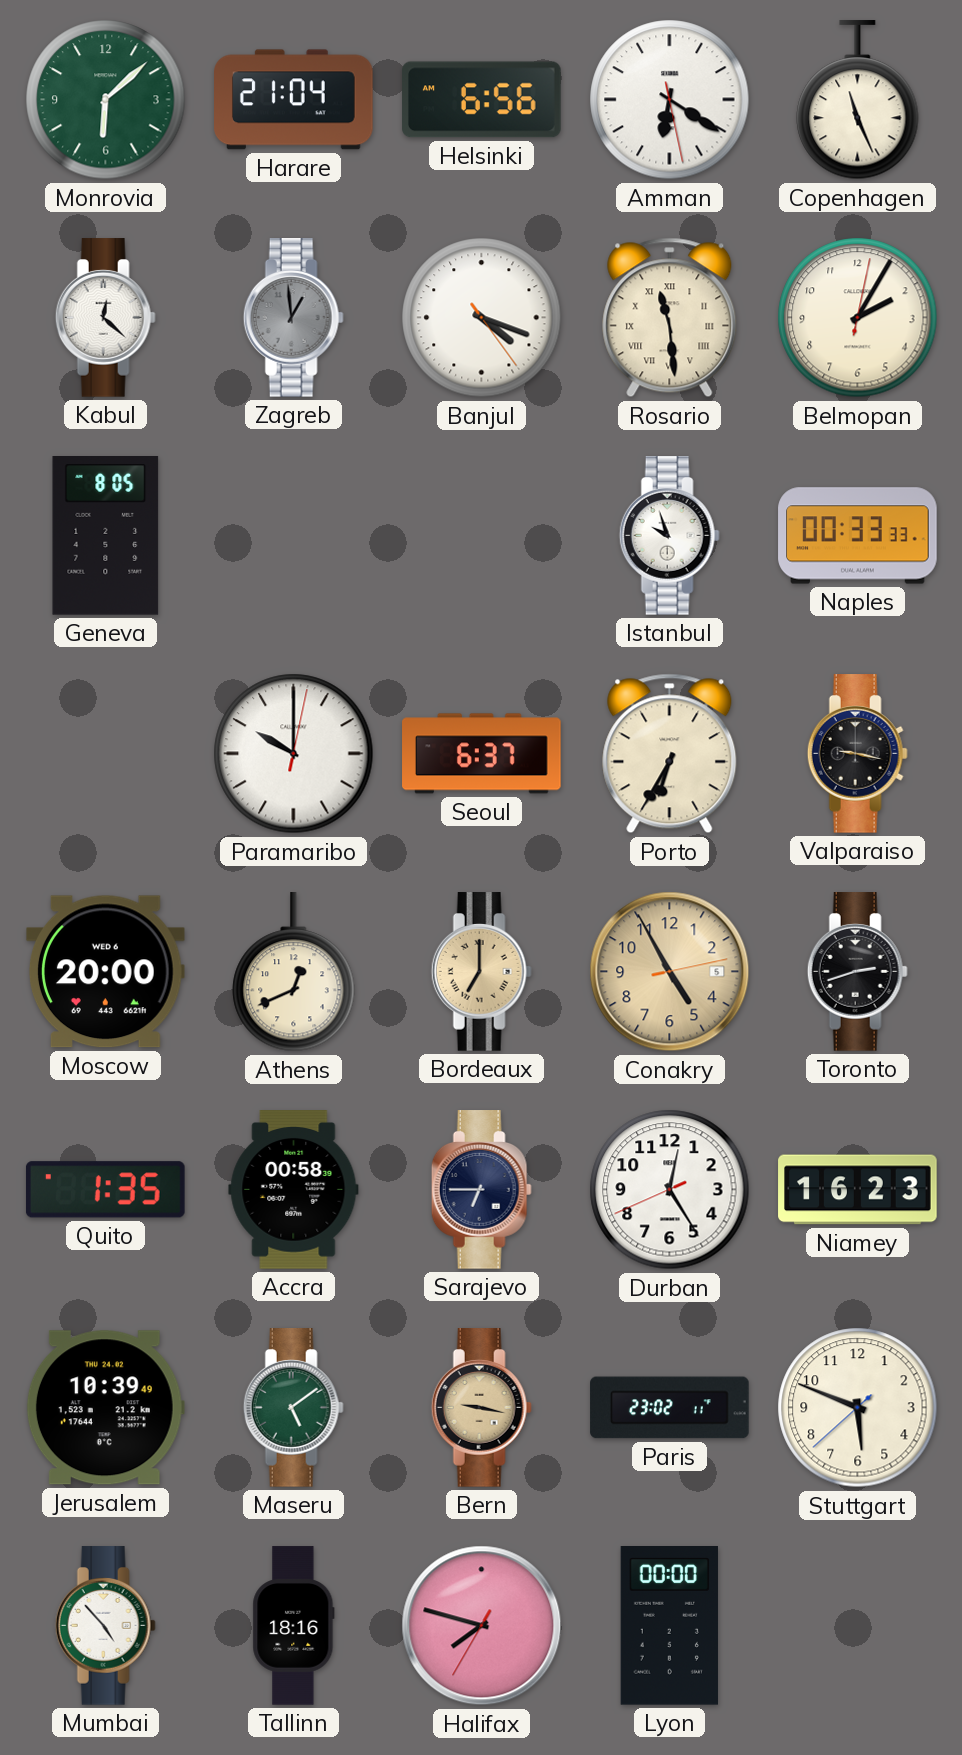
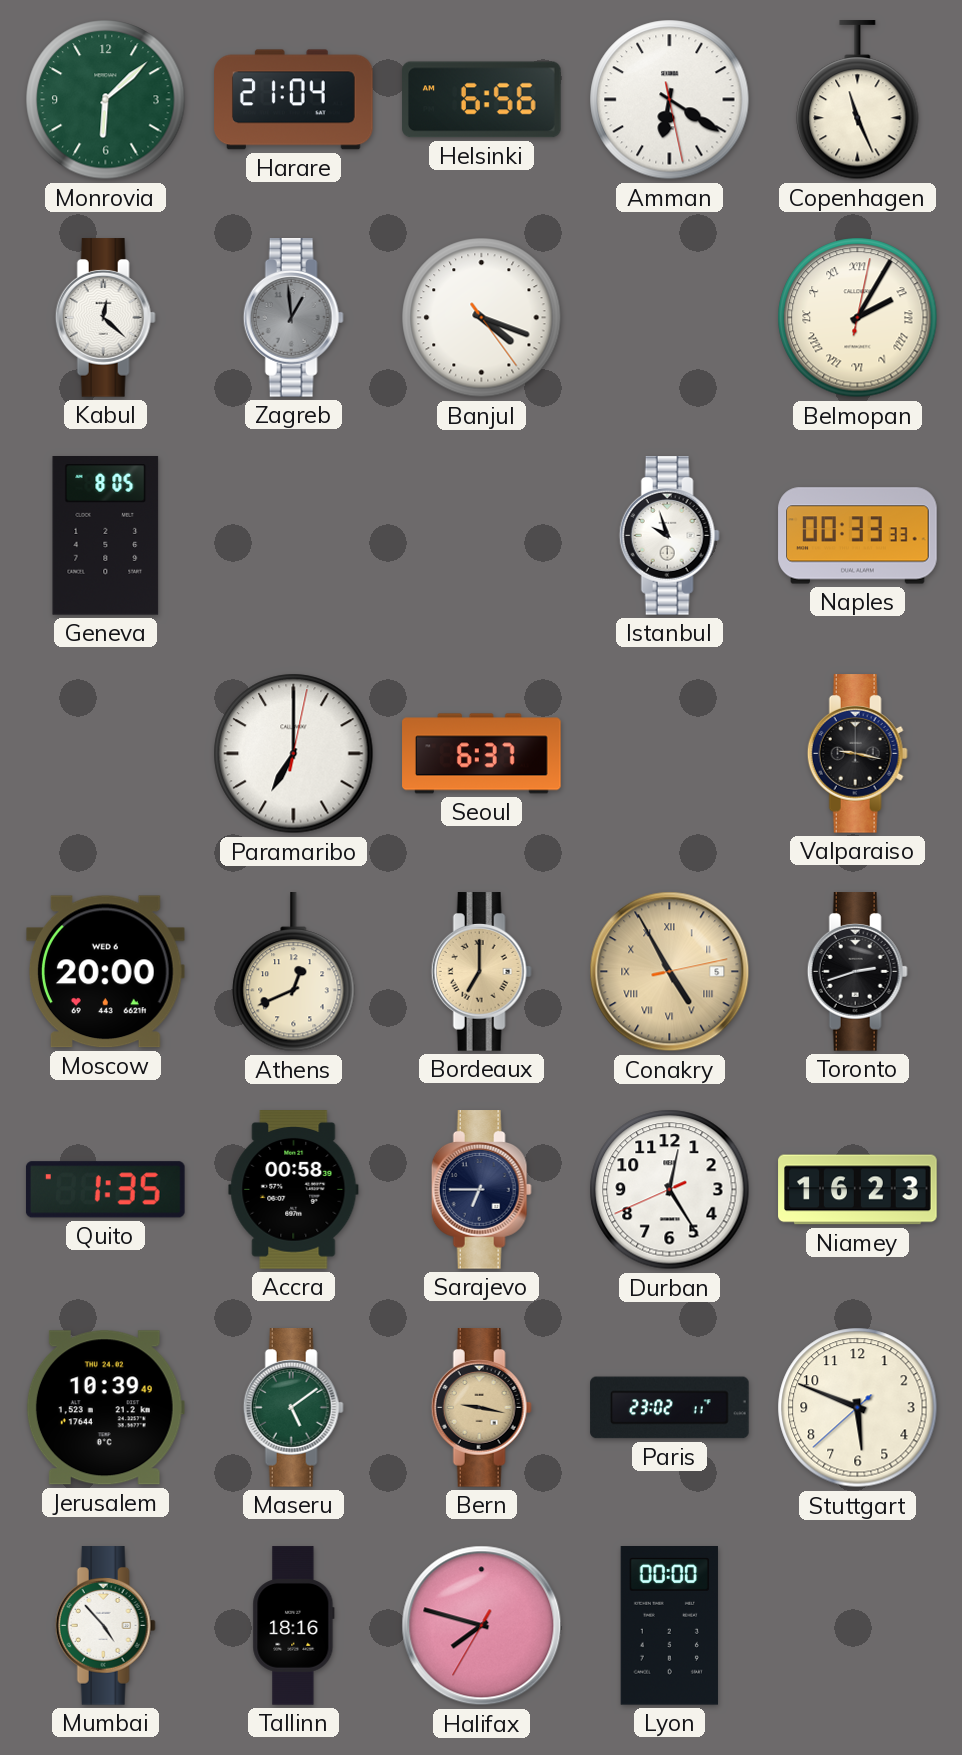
Rosario: 11:29 -> none (670, 318)
Belmopan numerals: Arabic -> Roman (858, 318)
Paramaribo: 10:00 -> 7:00 (294, 754)
Porto: 6:35 -> none (670, 754)
Conakry numerals: Arabic -> Roman (670, 972)
